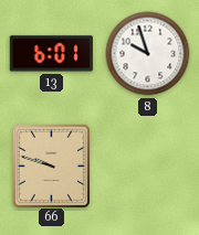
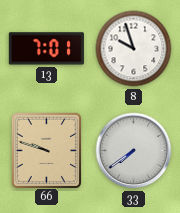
13: 6:01 -> 7:01 (46, 49)
33: none -> 7:39 (134, 151)
